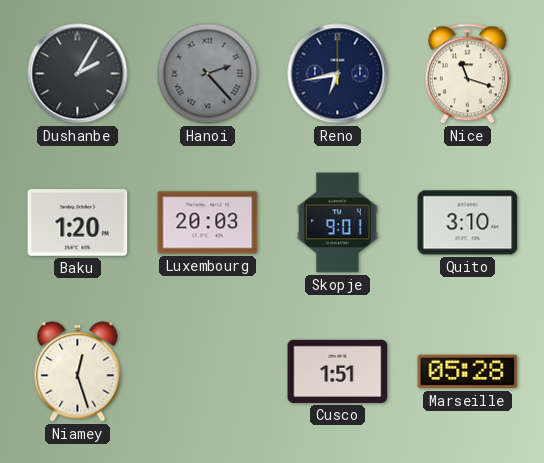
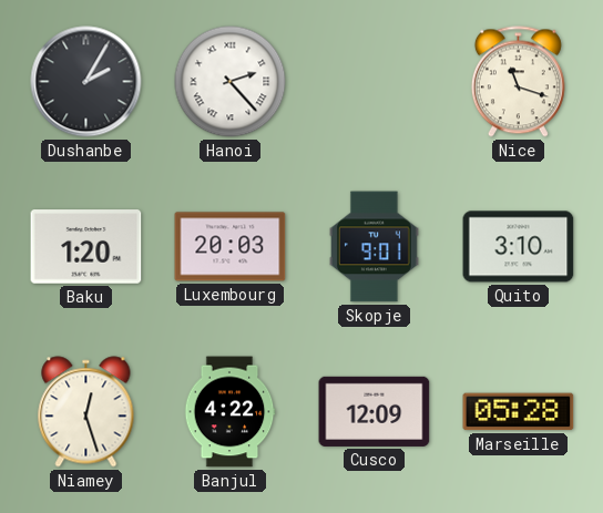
Hanoi dial: grey -> white (231, 82)
Reno: 6:43 -> none (338, 74)
Banjul: none -> 4:22 (229, 412)
Cusco: 1:51 -> 12:09 (375, 411)
